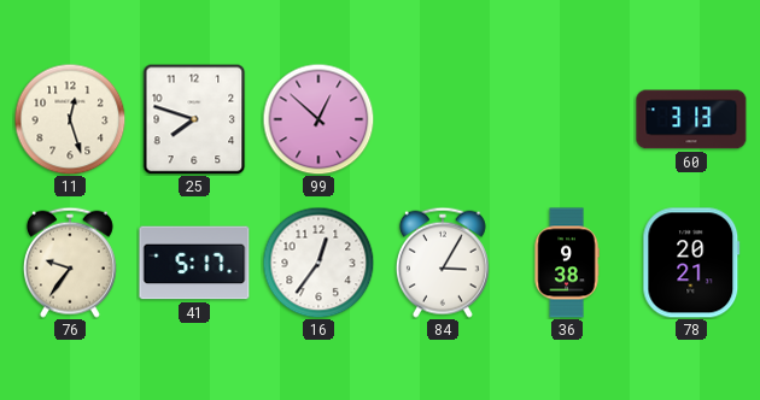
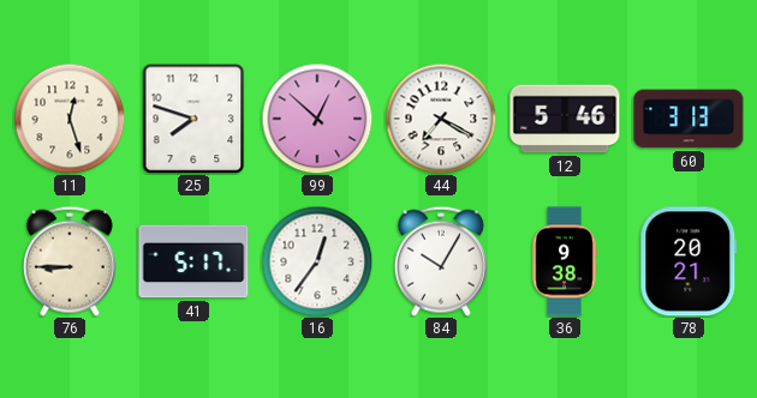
44: none -> 7:20 (441, 119)
12: none -> 5:46 (565, 119)
76: 9:36 -> 8:45 (70, 261)
84: 3:05 -> 10:05 (441, 261)
